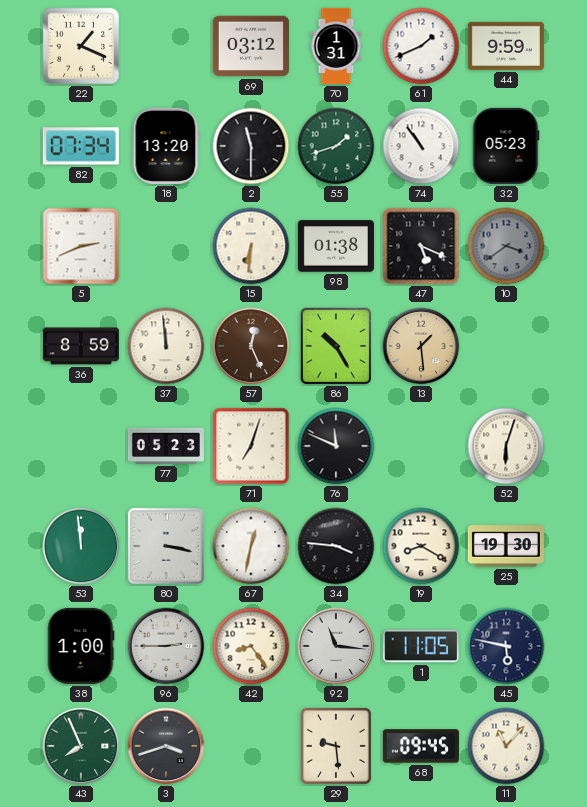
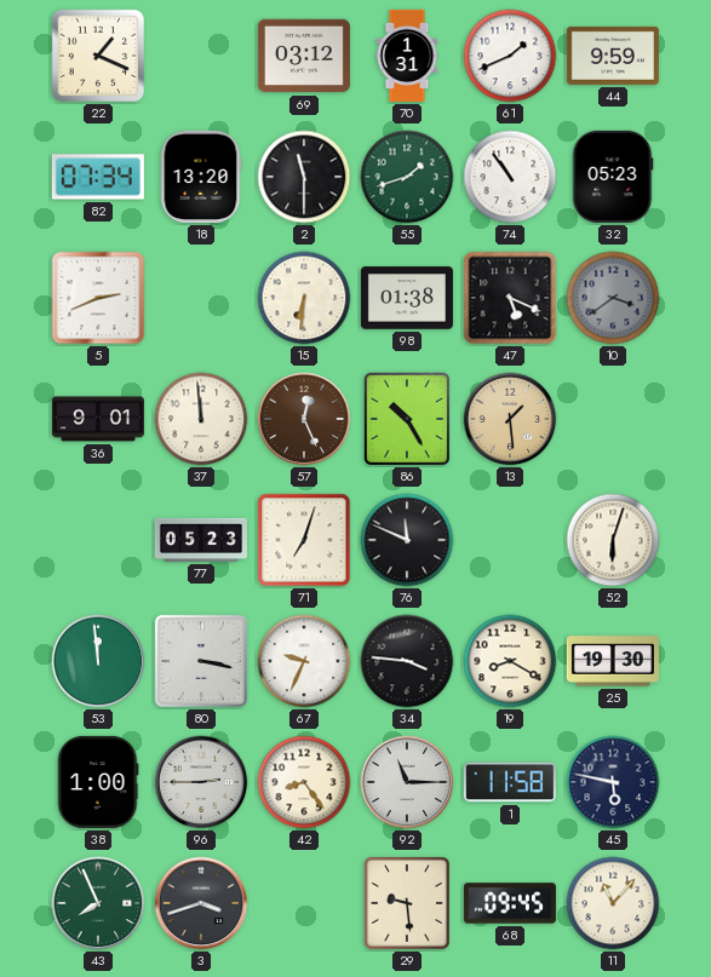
36: 8:59 -> 9:01 (98, 419)
67: 12:32 -> 9:34 (304, 661)
92: 11:16 -> 11:15 (407, 782)
1: 11:05 -> 11:58 (510, 782)
